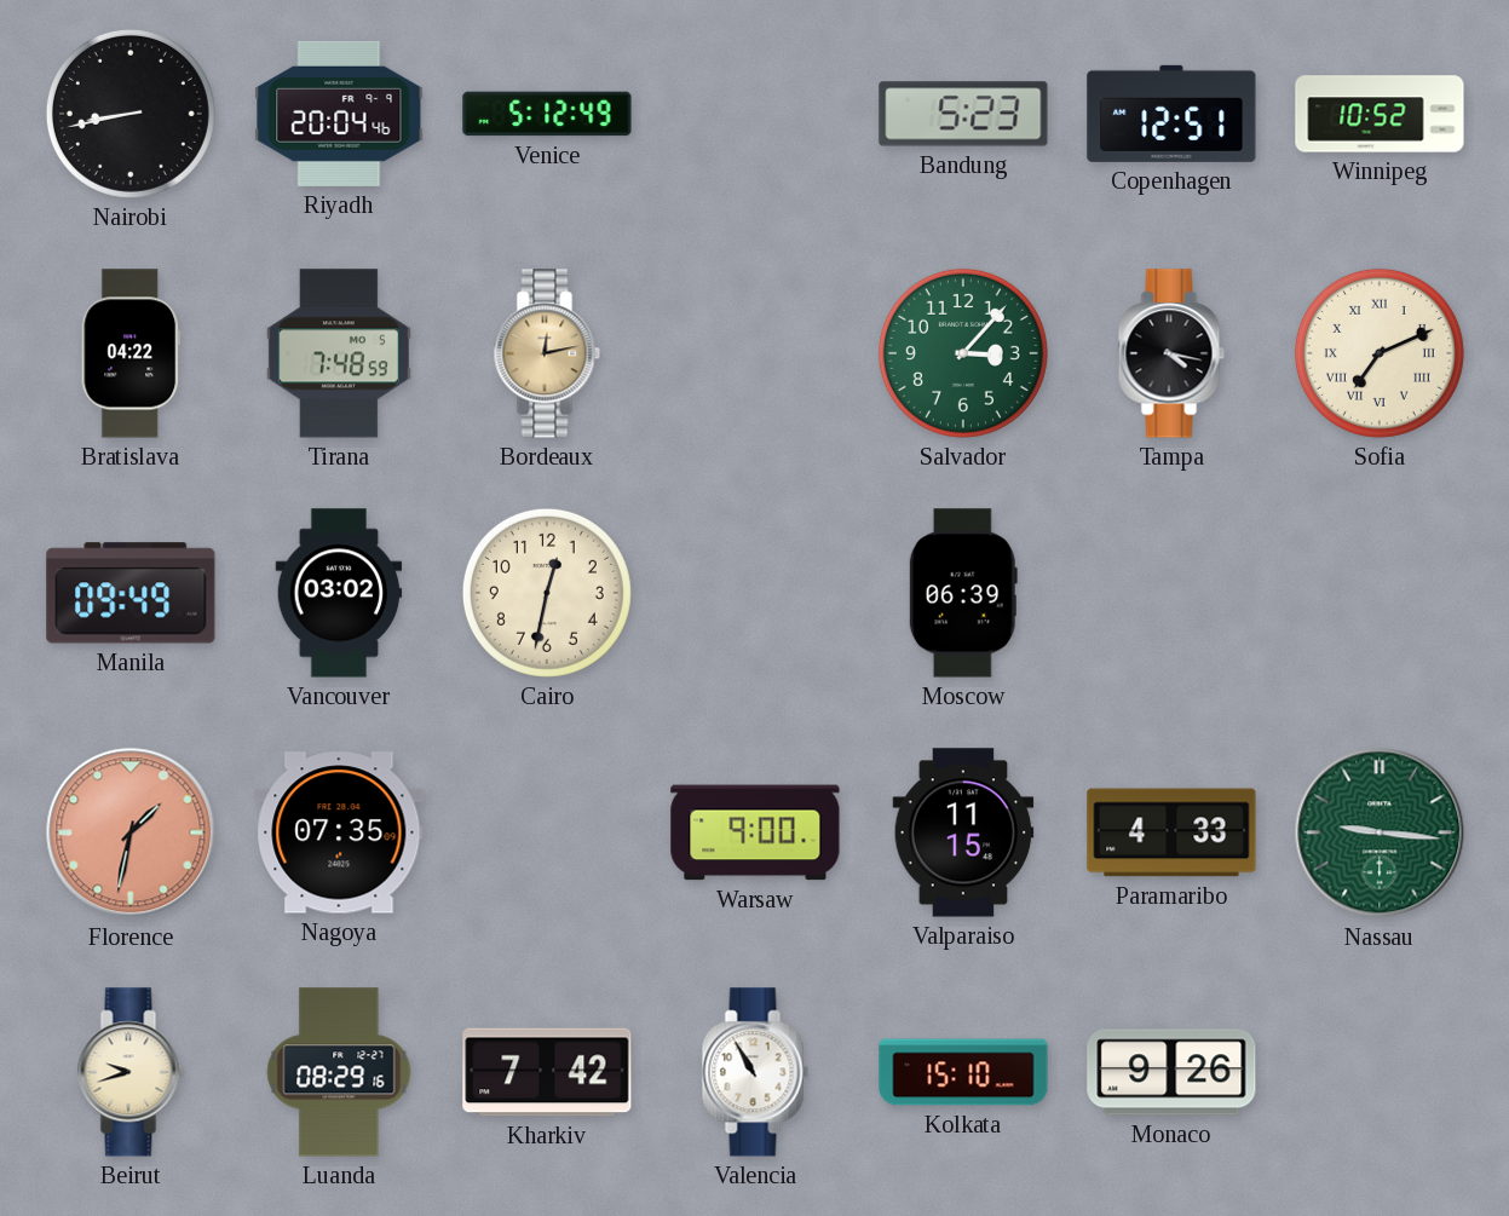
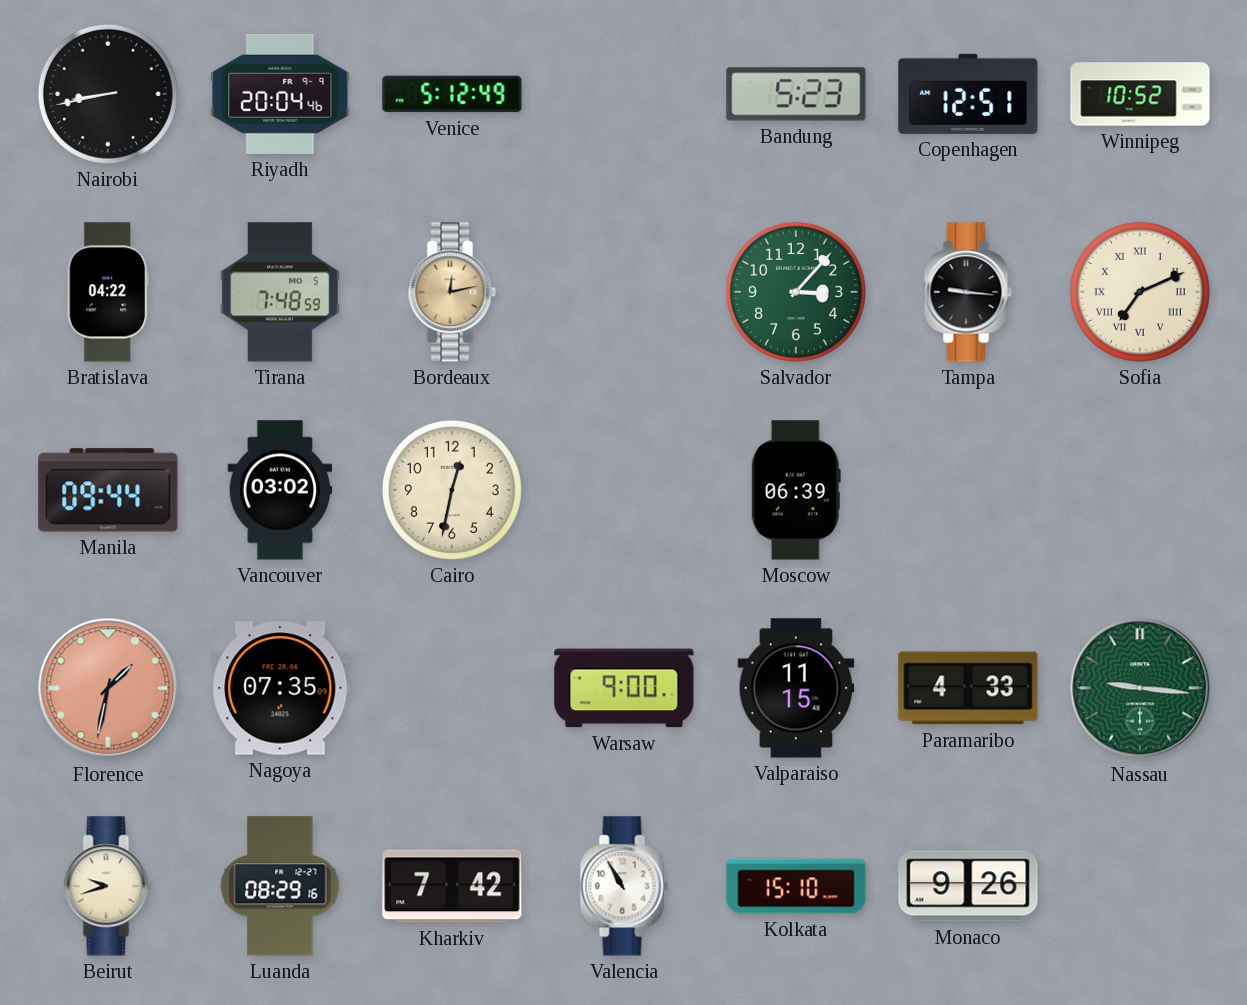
Tampa: 4:17 -> 9:16 (968, 292)
Manila: 09:49 -> 09:44 (108, 490)
